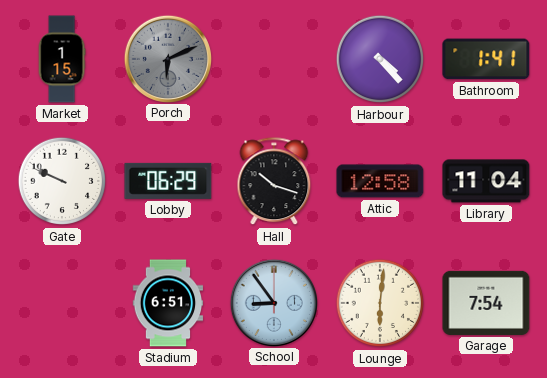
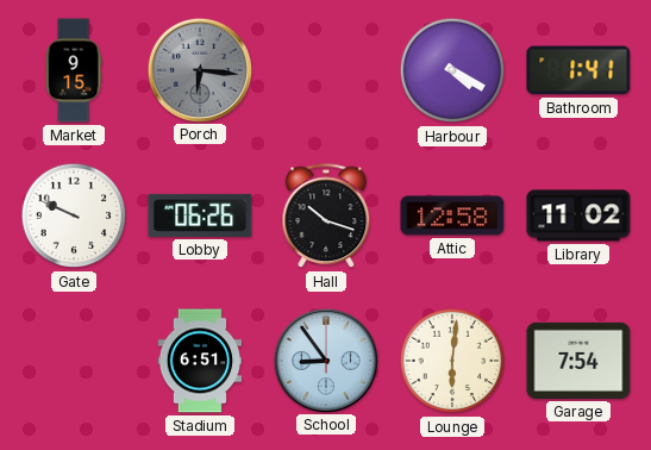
Market: 1:15 -> 9:15 (74, 70)
Porch: 6:11 -> 6:16 (199, 69)
Harbour: 4:23 -> 4:20 (452, 70)
Lobby: 06:29 -> 06:26 (200, 215)
Library: 11:04 -> 11:02 (578, 215)
